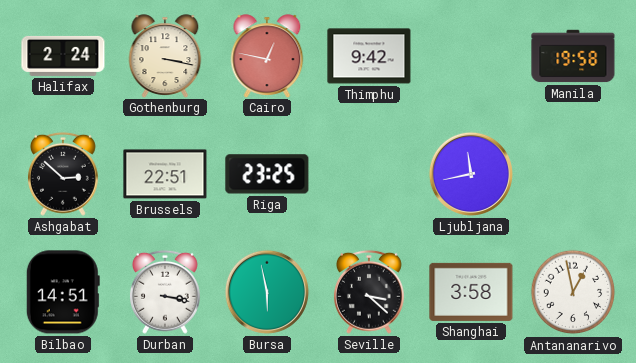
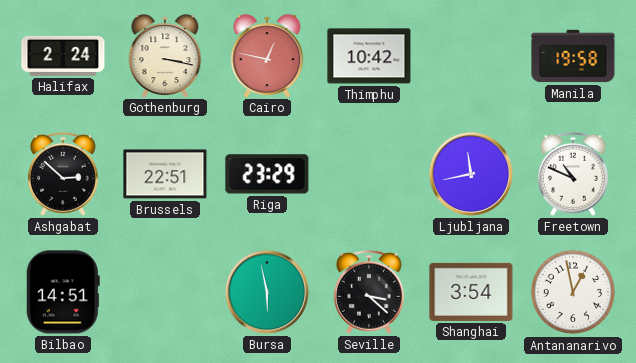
Thimphu: 9:42 -> 10:42 (369, 56)
Riga: 23:25 -> 23:29 (267, 174)
Freetown: none -> 10:49 (573, 174)
Durban: 3:17 -> none (165, 292)
Shanghai: 3:58 -> 3:54 (471, 292)
